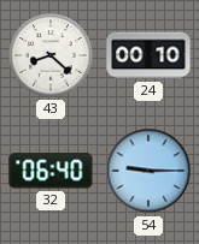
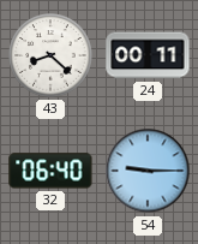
24: 00:10 -> 00:11 (148, 55)
